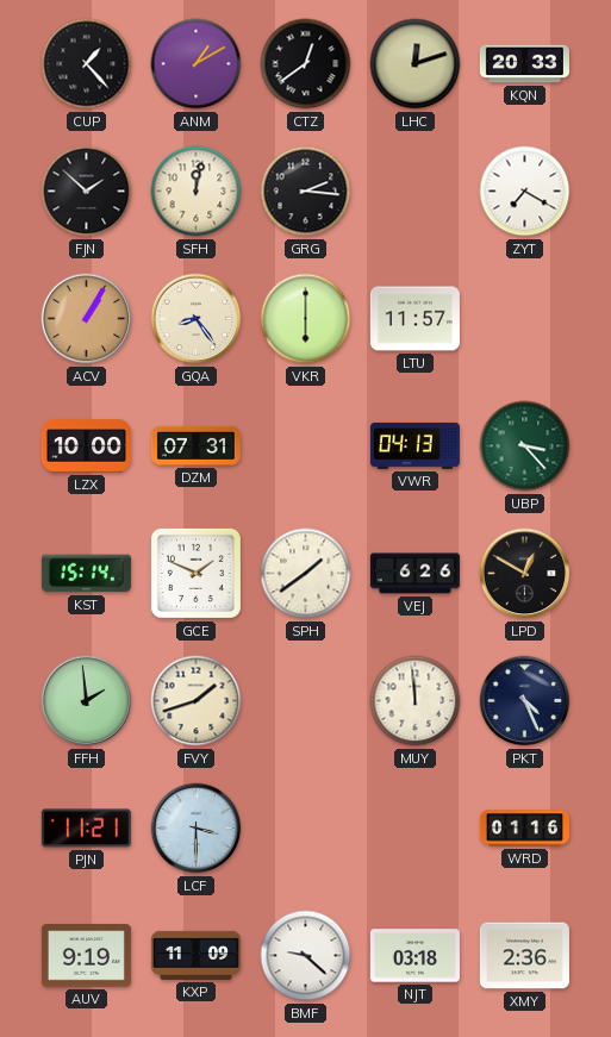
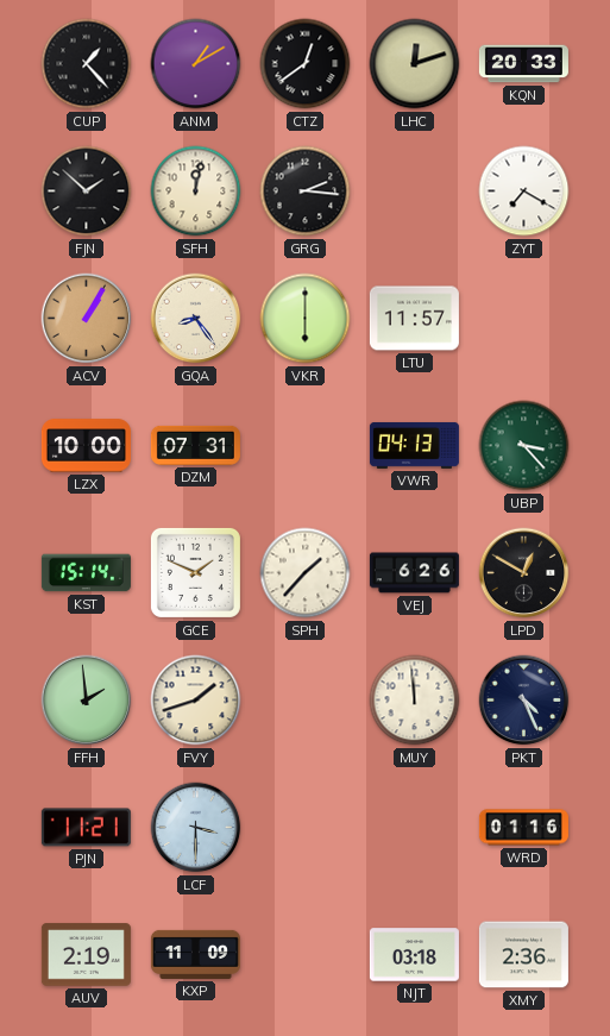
SPH: 1:39 -> 1:37 (306, 573)
AUV: 9:19 -> 2:19 (86, 955)
BMF: 9:22 -> none (306, 956)
